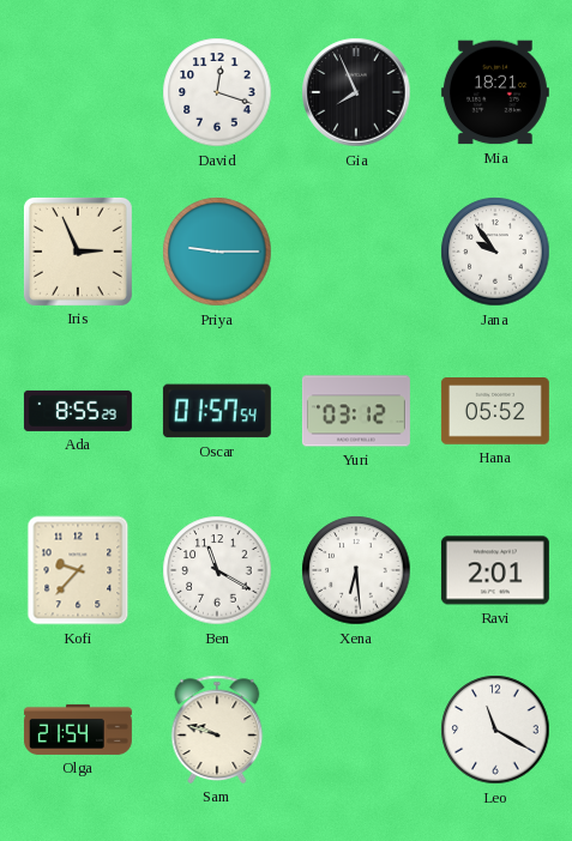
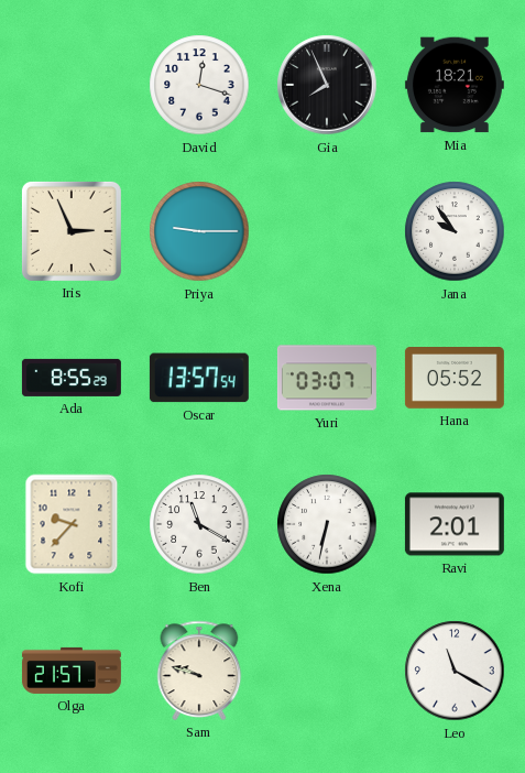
Oscar: 01:57 -> 13:57 (199, 378)
Yuri: 03:12 -> 03:07 (327, 378)
Xena: 6:29 -> 6:32 (327, 524)
Olga: 21:54 -> 21:57 (72, 671)
